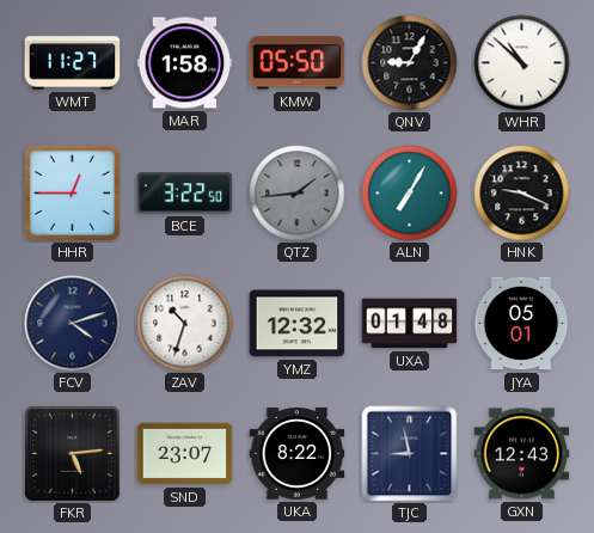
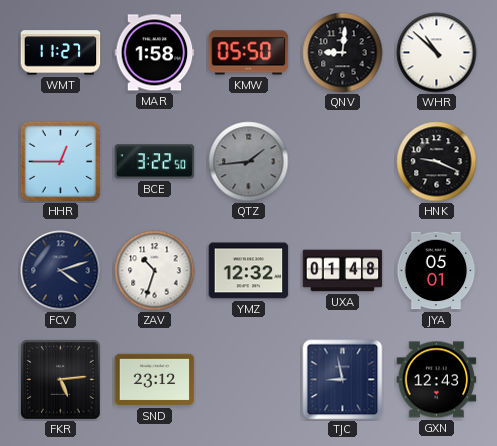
QNV: 9:05 -> 9:01 (343, 53)
ALN: 7:05 -> none (410, 194)
SND: 23:07 -> 23:12 (155, 380)
UKA: 8:22 -> none (298, 454)
